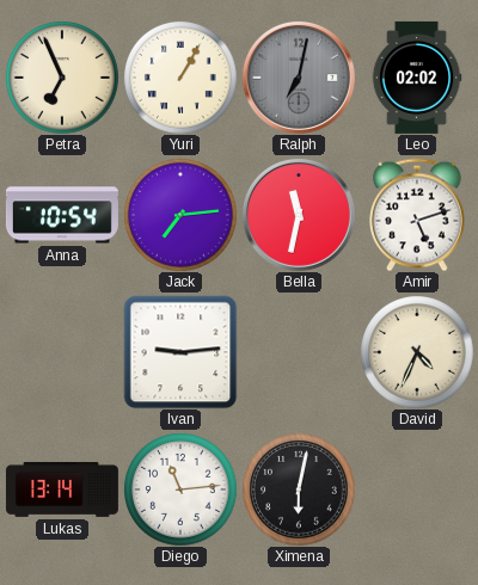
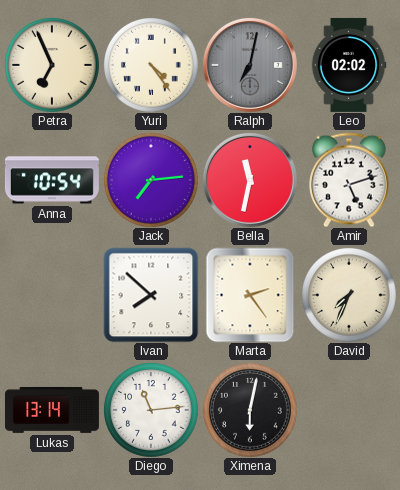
Yuri: 1:05 -> 4:24 (151, 65)
Ivan: 9:14 -> 7:52 (151, 295)
Marta: none -> 2:24 (250, 295)
David: 4:34 -> 7:34 (349, 295)
